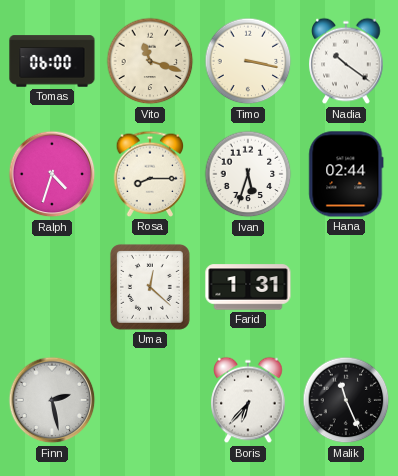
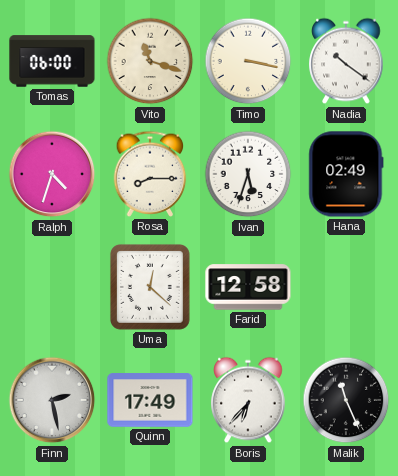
Hana: 02:44 -> 02:49 (346, 174)
Farid: 1:31 -> 12:58 (248, 287)
Quinn: none -> 17:49 (150, 400)
